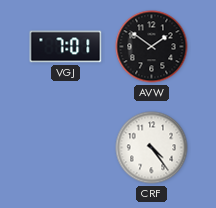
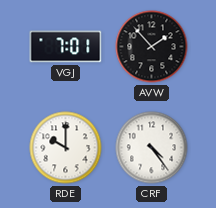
AVW: 1:51 -> 1:53 (152, 47)
RDE: none -> 10:00 (66, 148)
